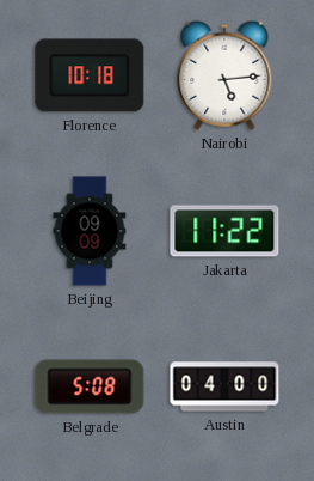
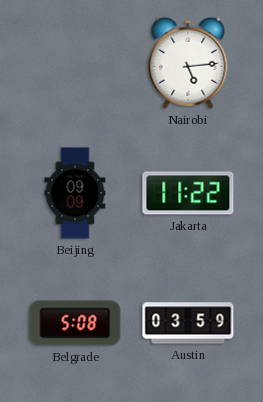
Florence: 10:18 -> none (90, 75)
Austin: 04:00 -> 03:59 (188, 323)
